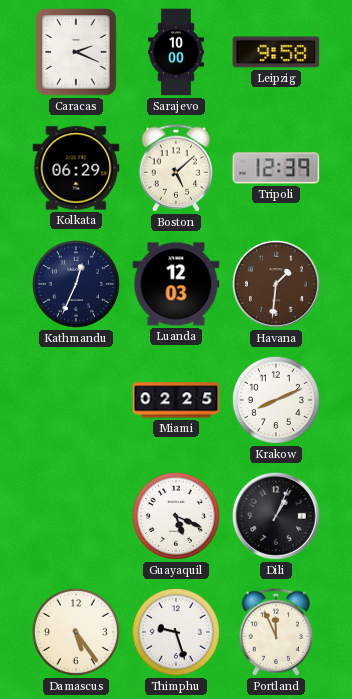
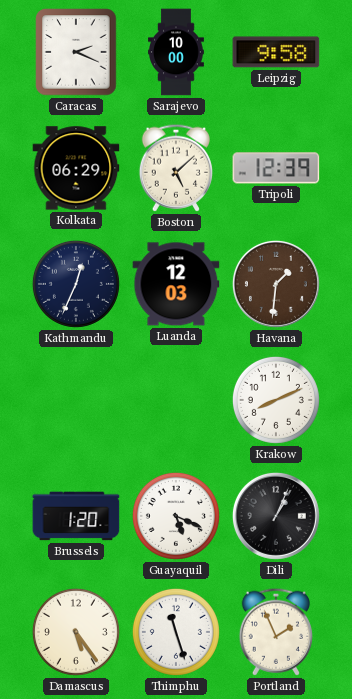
Miami: 02:25 -> none (176, 400)
Brussels: none -> 1:20 (76, 516)
Thimphu: 9:27 -> 11:27 (176, 632)
Portland: 11:56 -> 1:56 (276, 632)
